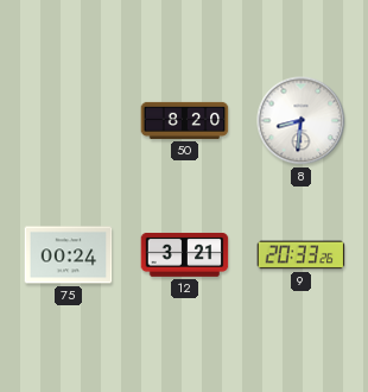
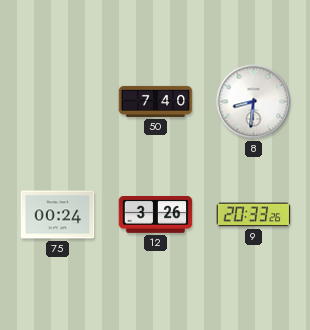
50: 8:20 -> 7:40 (156, 101)
12: 3:21 -> 3:26 (156, 215)
